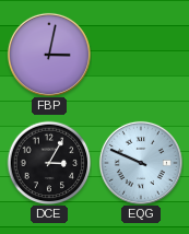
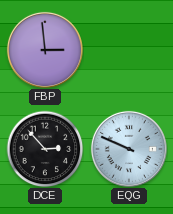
FBP: 3:02 -> 2:59 (45, 50)
DCE: 3:05 -> 2:53 (45, 149)
